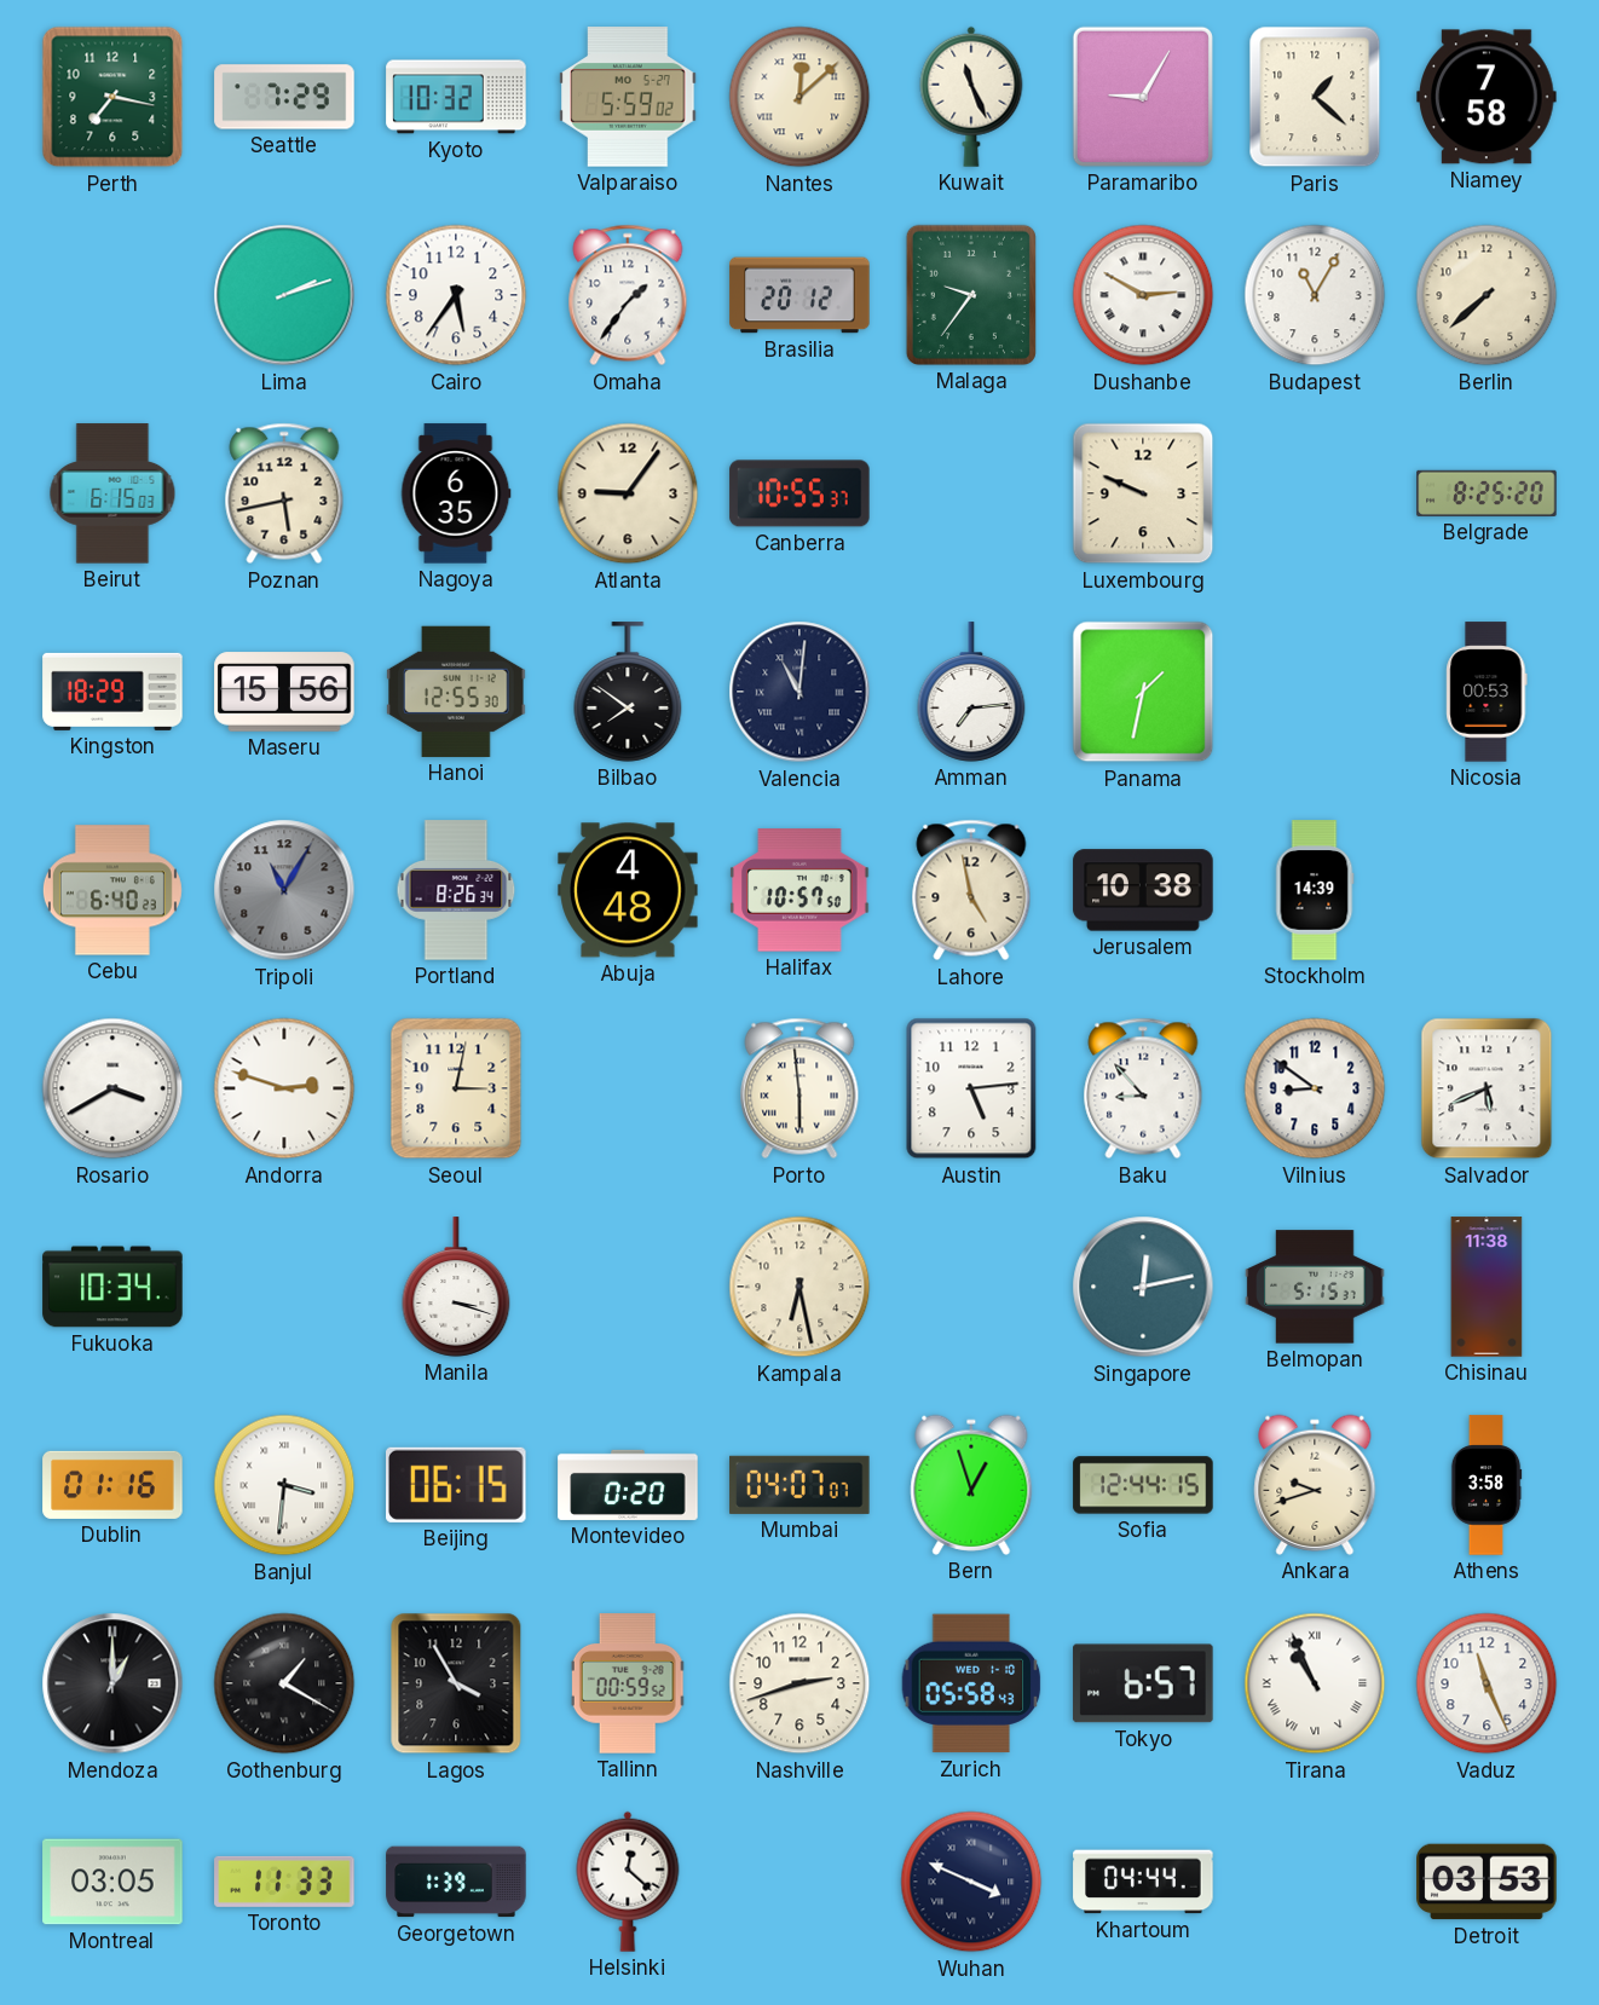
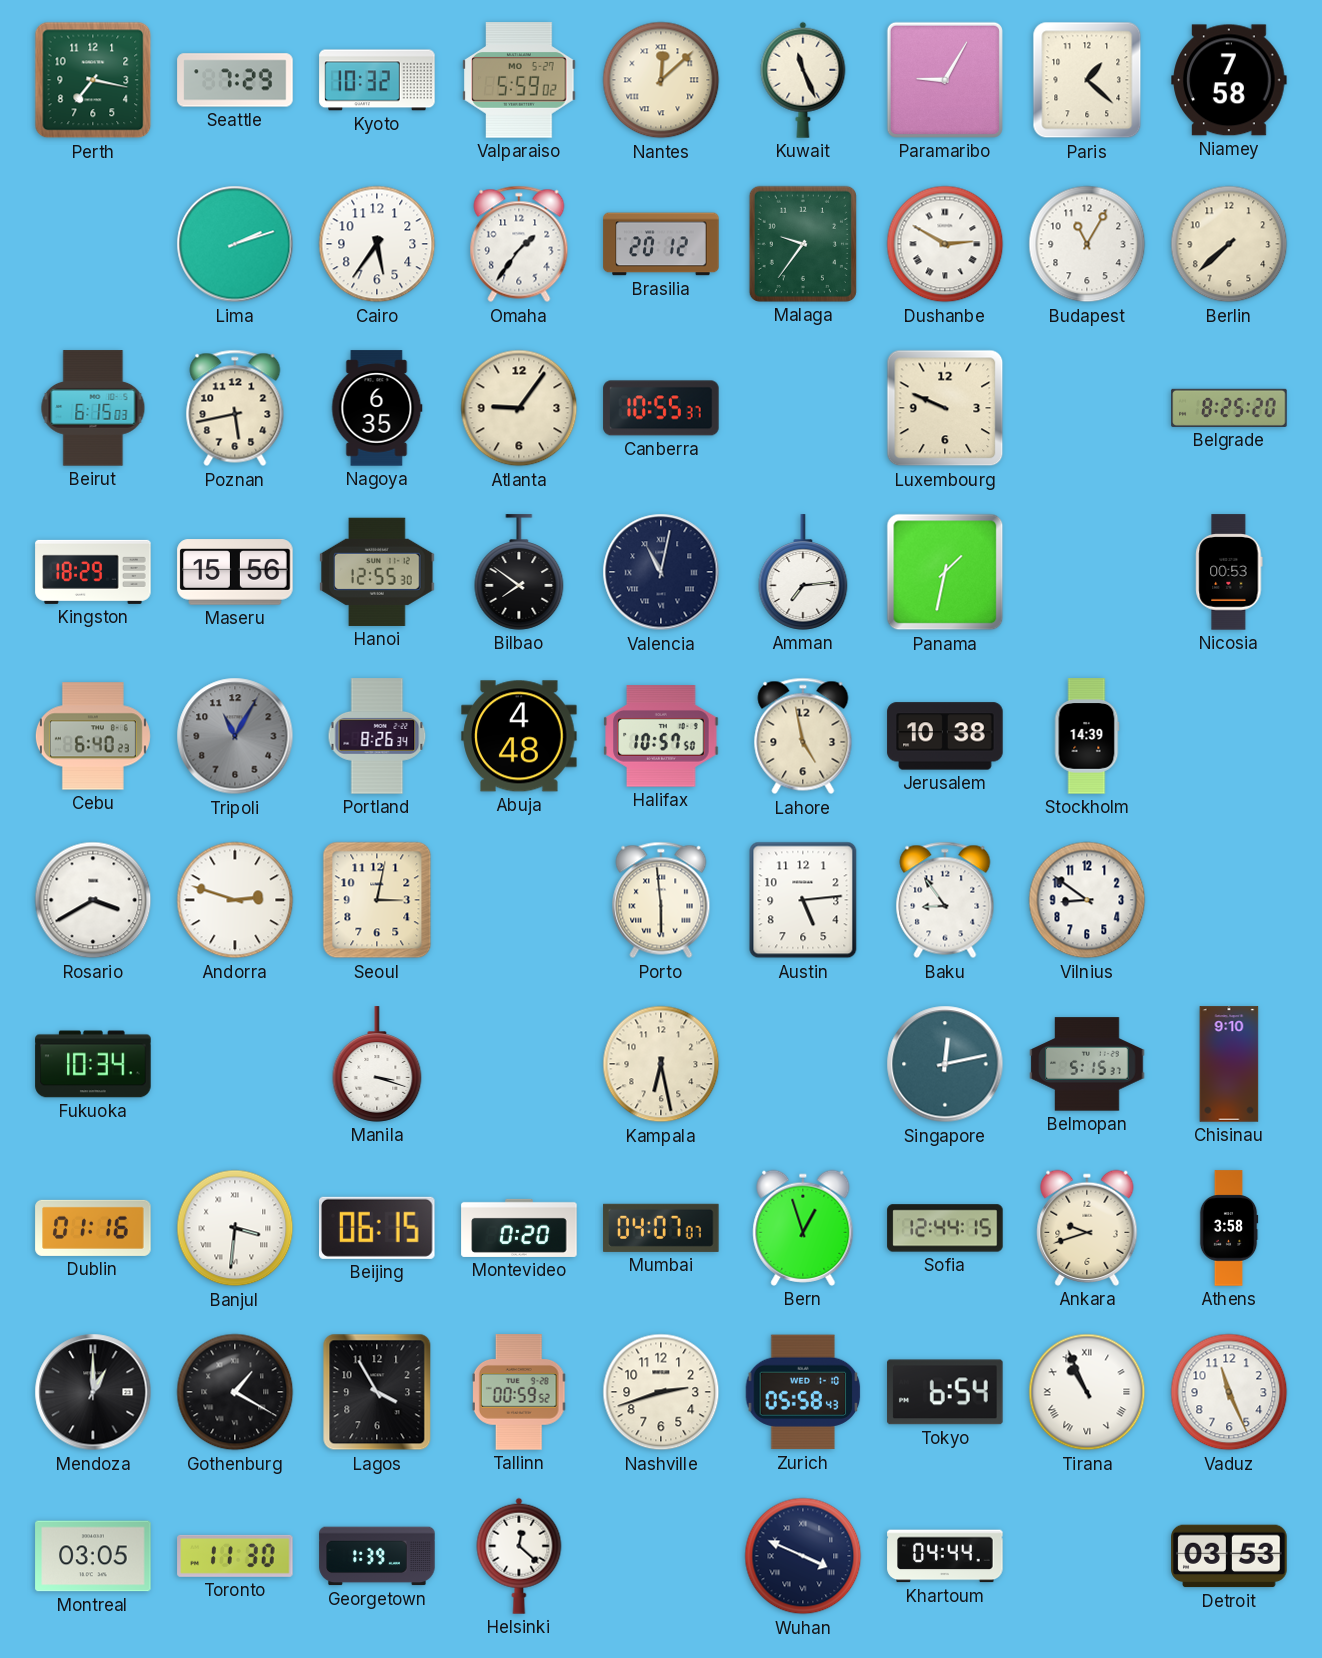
Valencia: 11:01 -> 11:02 (661, 572)
Baku: 8:53 -> 8:54 (945, 900)
Salvador: 5:41 -> none (1487, 1088)
Chisinau: 11:38 -> 9:10 (1229, 1064)
Tokyo: 6:57 -> 6:54 (945, 1392)
Toronto: 11:33 -> 11:30 (235, 1556)
